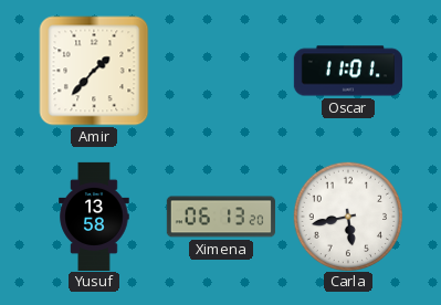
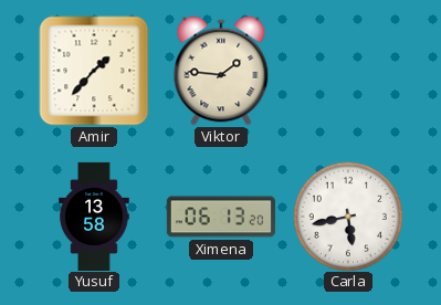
Viktor: none -> 1:46 (221, 71)
Oscar: 11:01 -> none (348, 71)
